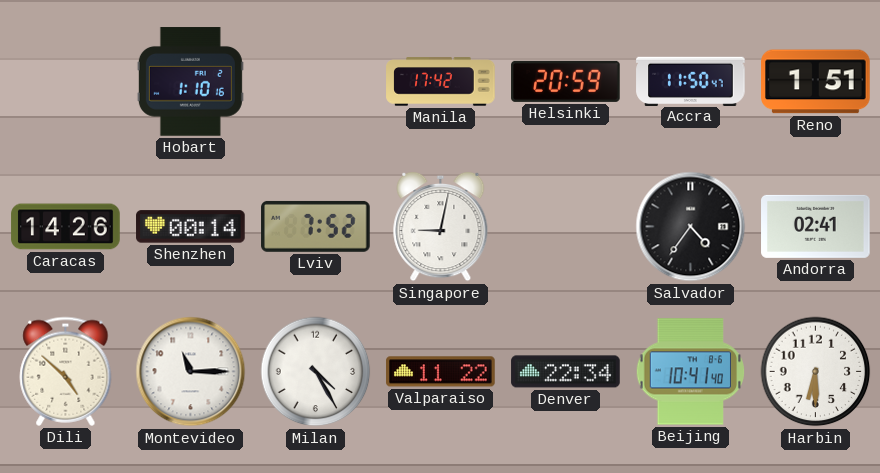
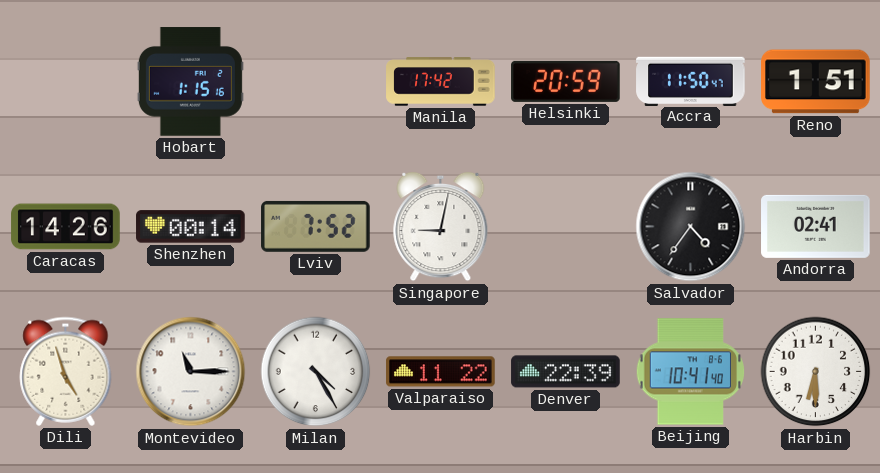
Hobart: 1:10 -> 1:15 (190, 82)
Dili: 4:52 -> 4:57 (66, 371)
Denver: 22:34 -> 22:39 (566, 372)
